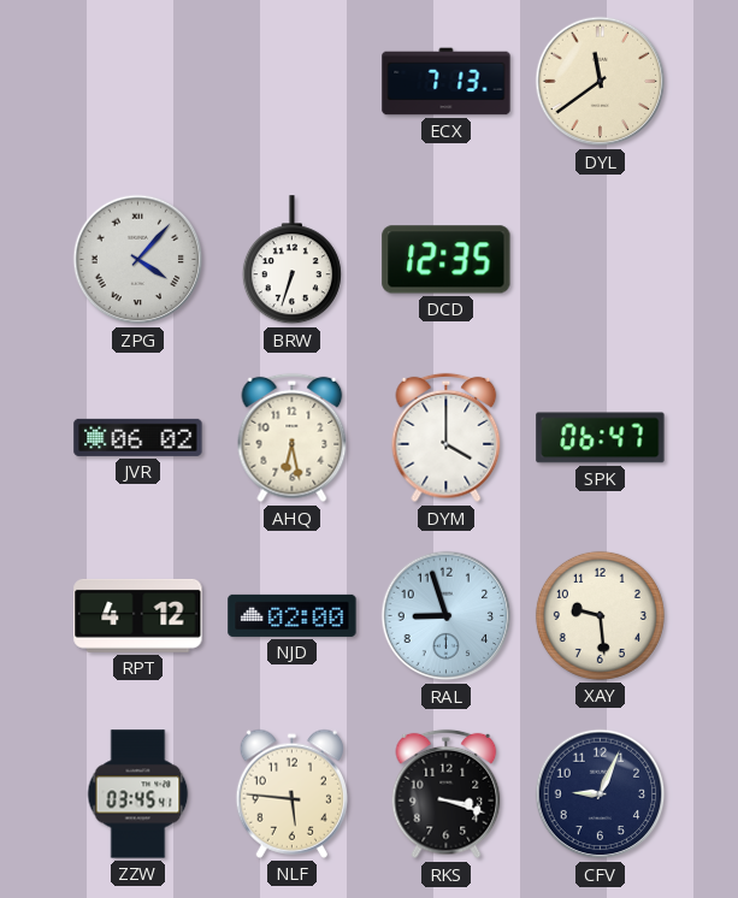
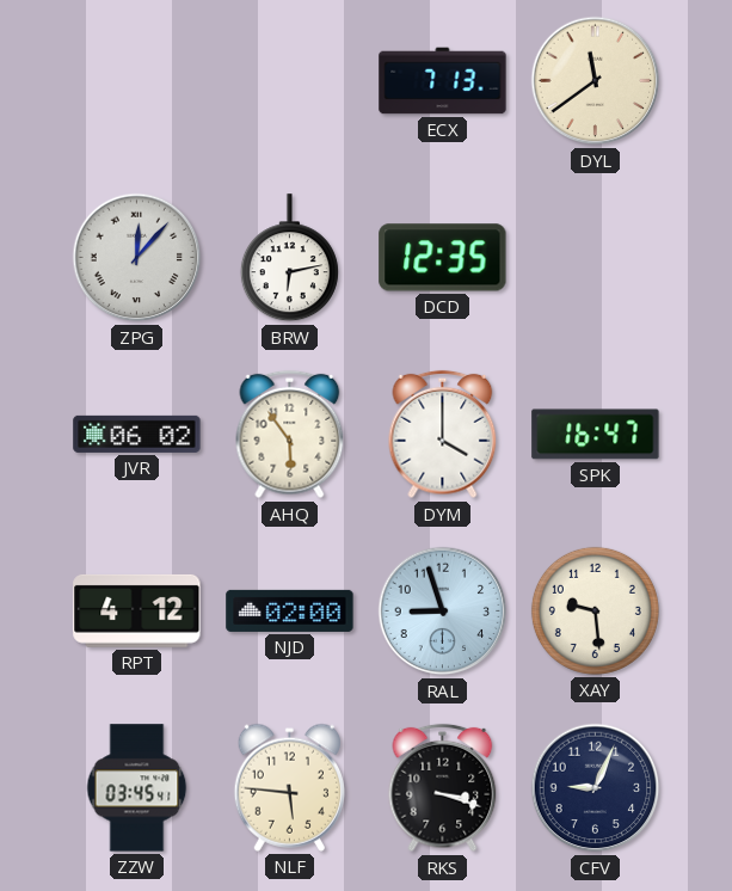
ZPG: 4:07 -> 12:07 (137, 258)
BRW: 6:33 -> 6:13 (289, 258)
AHQ: 6:28 -> 5:54 (290, 435)
SPK: 06:47 -> 16:47 (596, 435)
